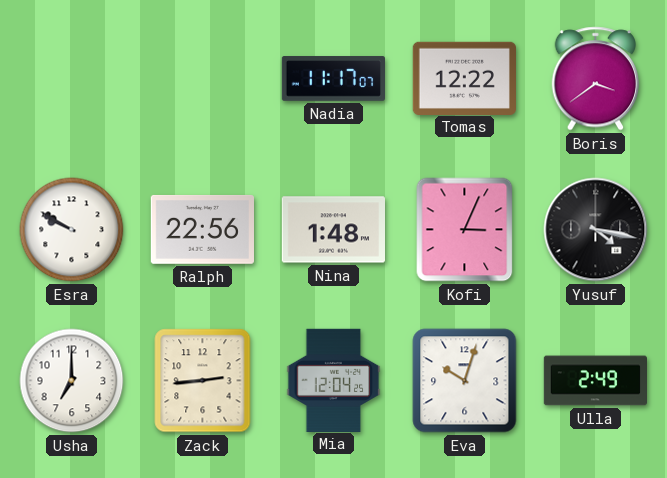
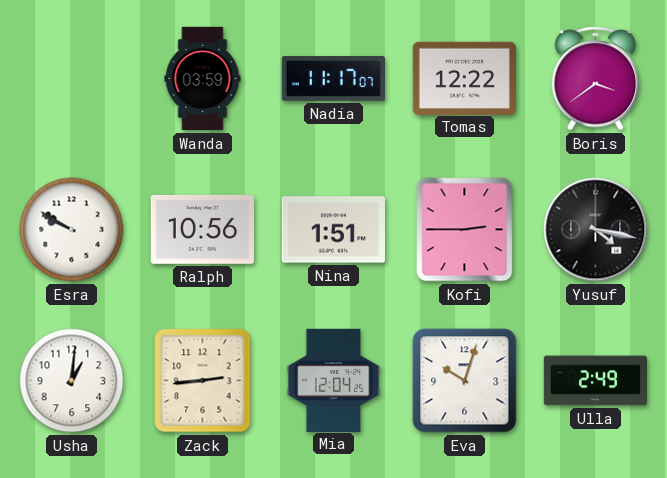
Wanda: none -> 03:59 (203, 79)
Ralph: 22:56 -> 10:56 (202, 230)
Nina: 1:48 -> 1:51 (333, 230)
Kofi: 3:04 -> 2:45 (465, 230)
Usha: 7:00 -> 1:01 (72, 381)
